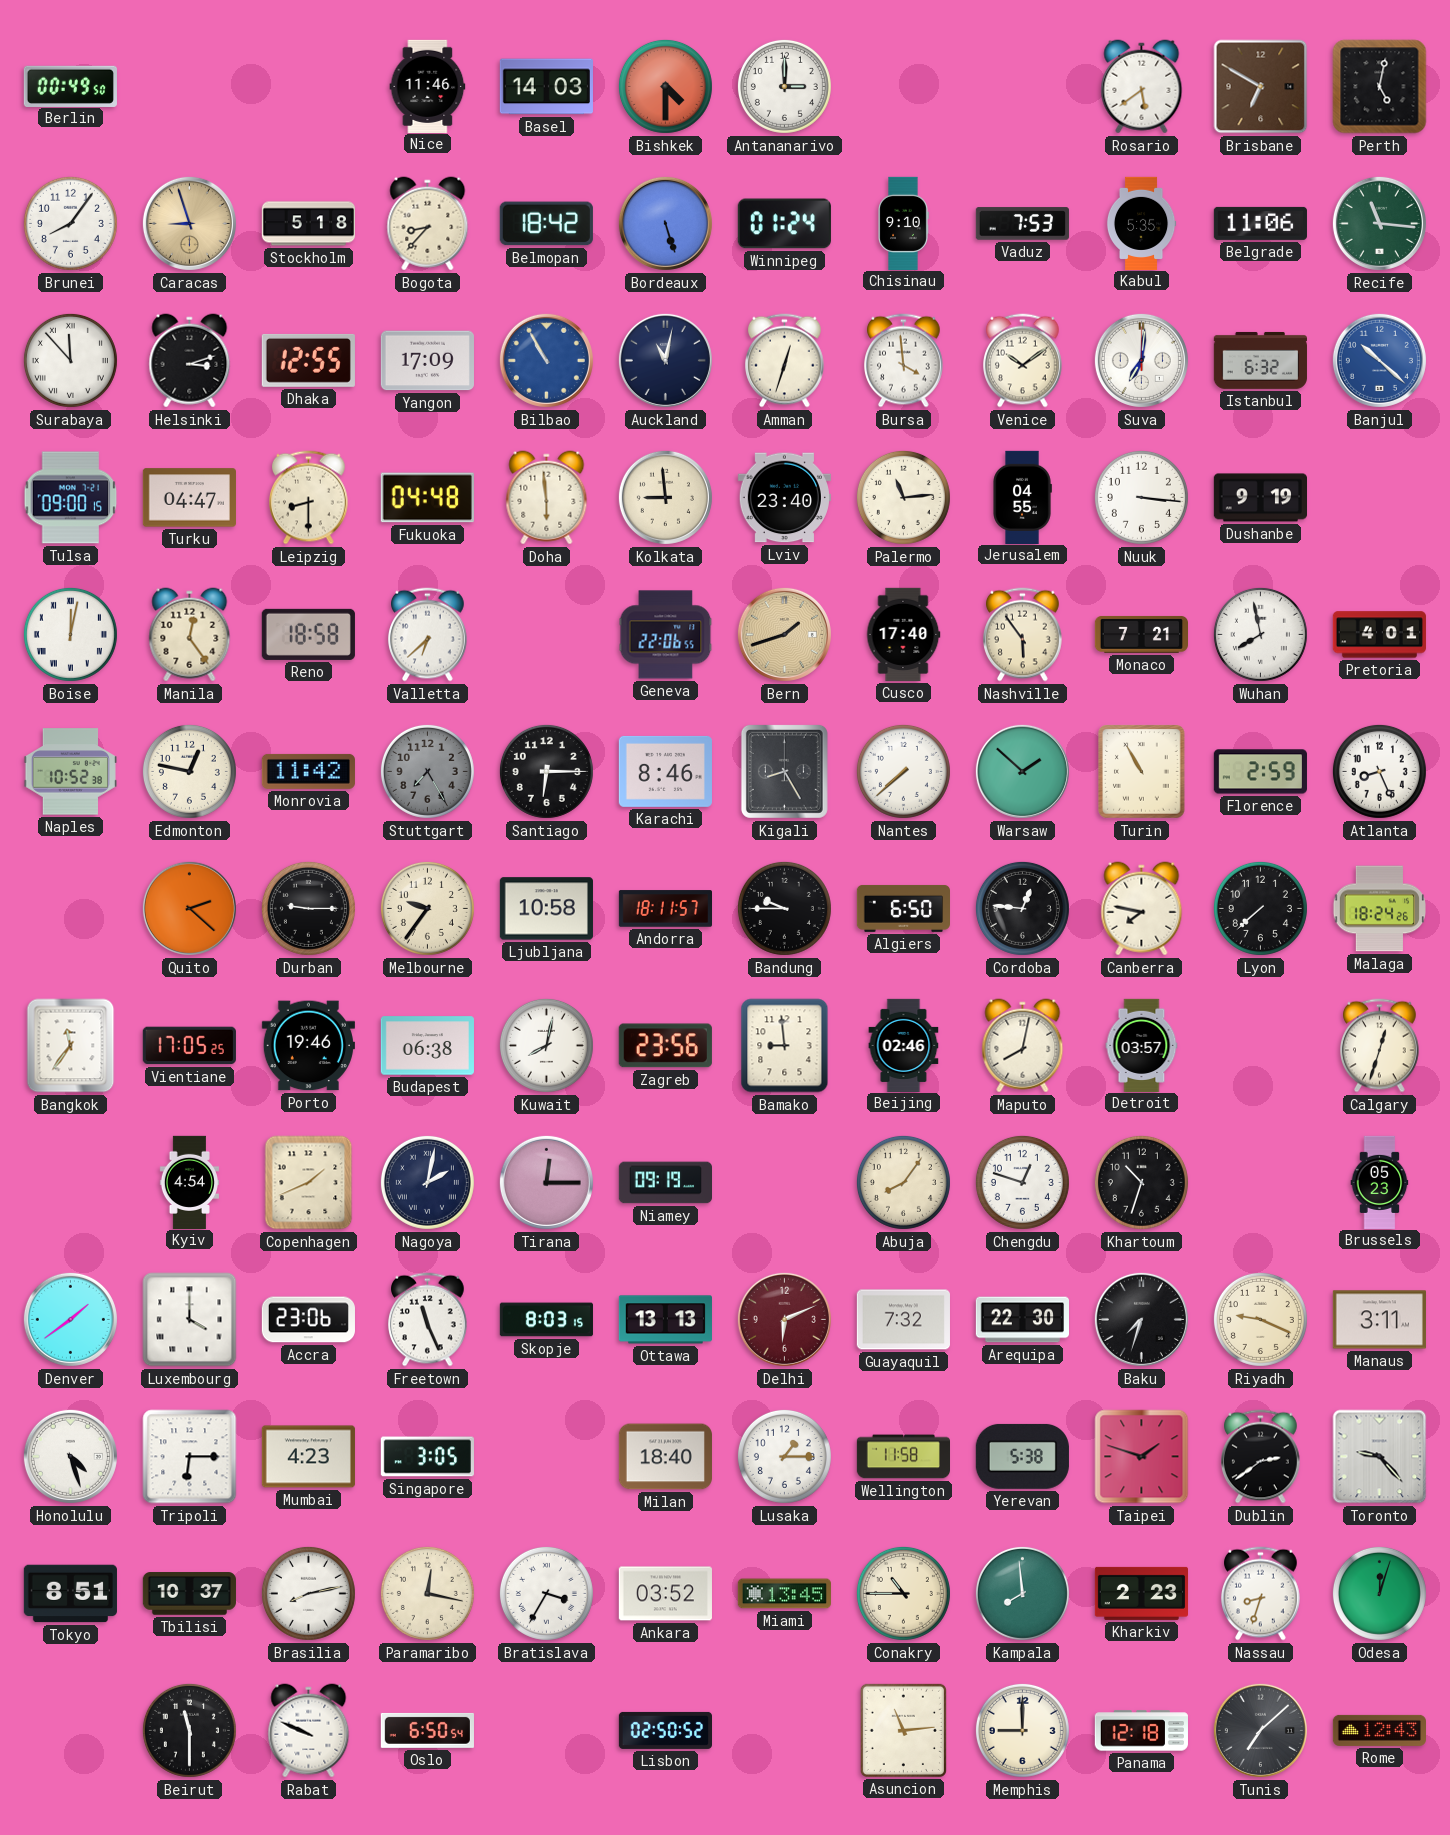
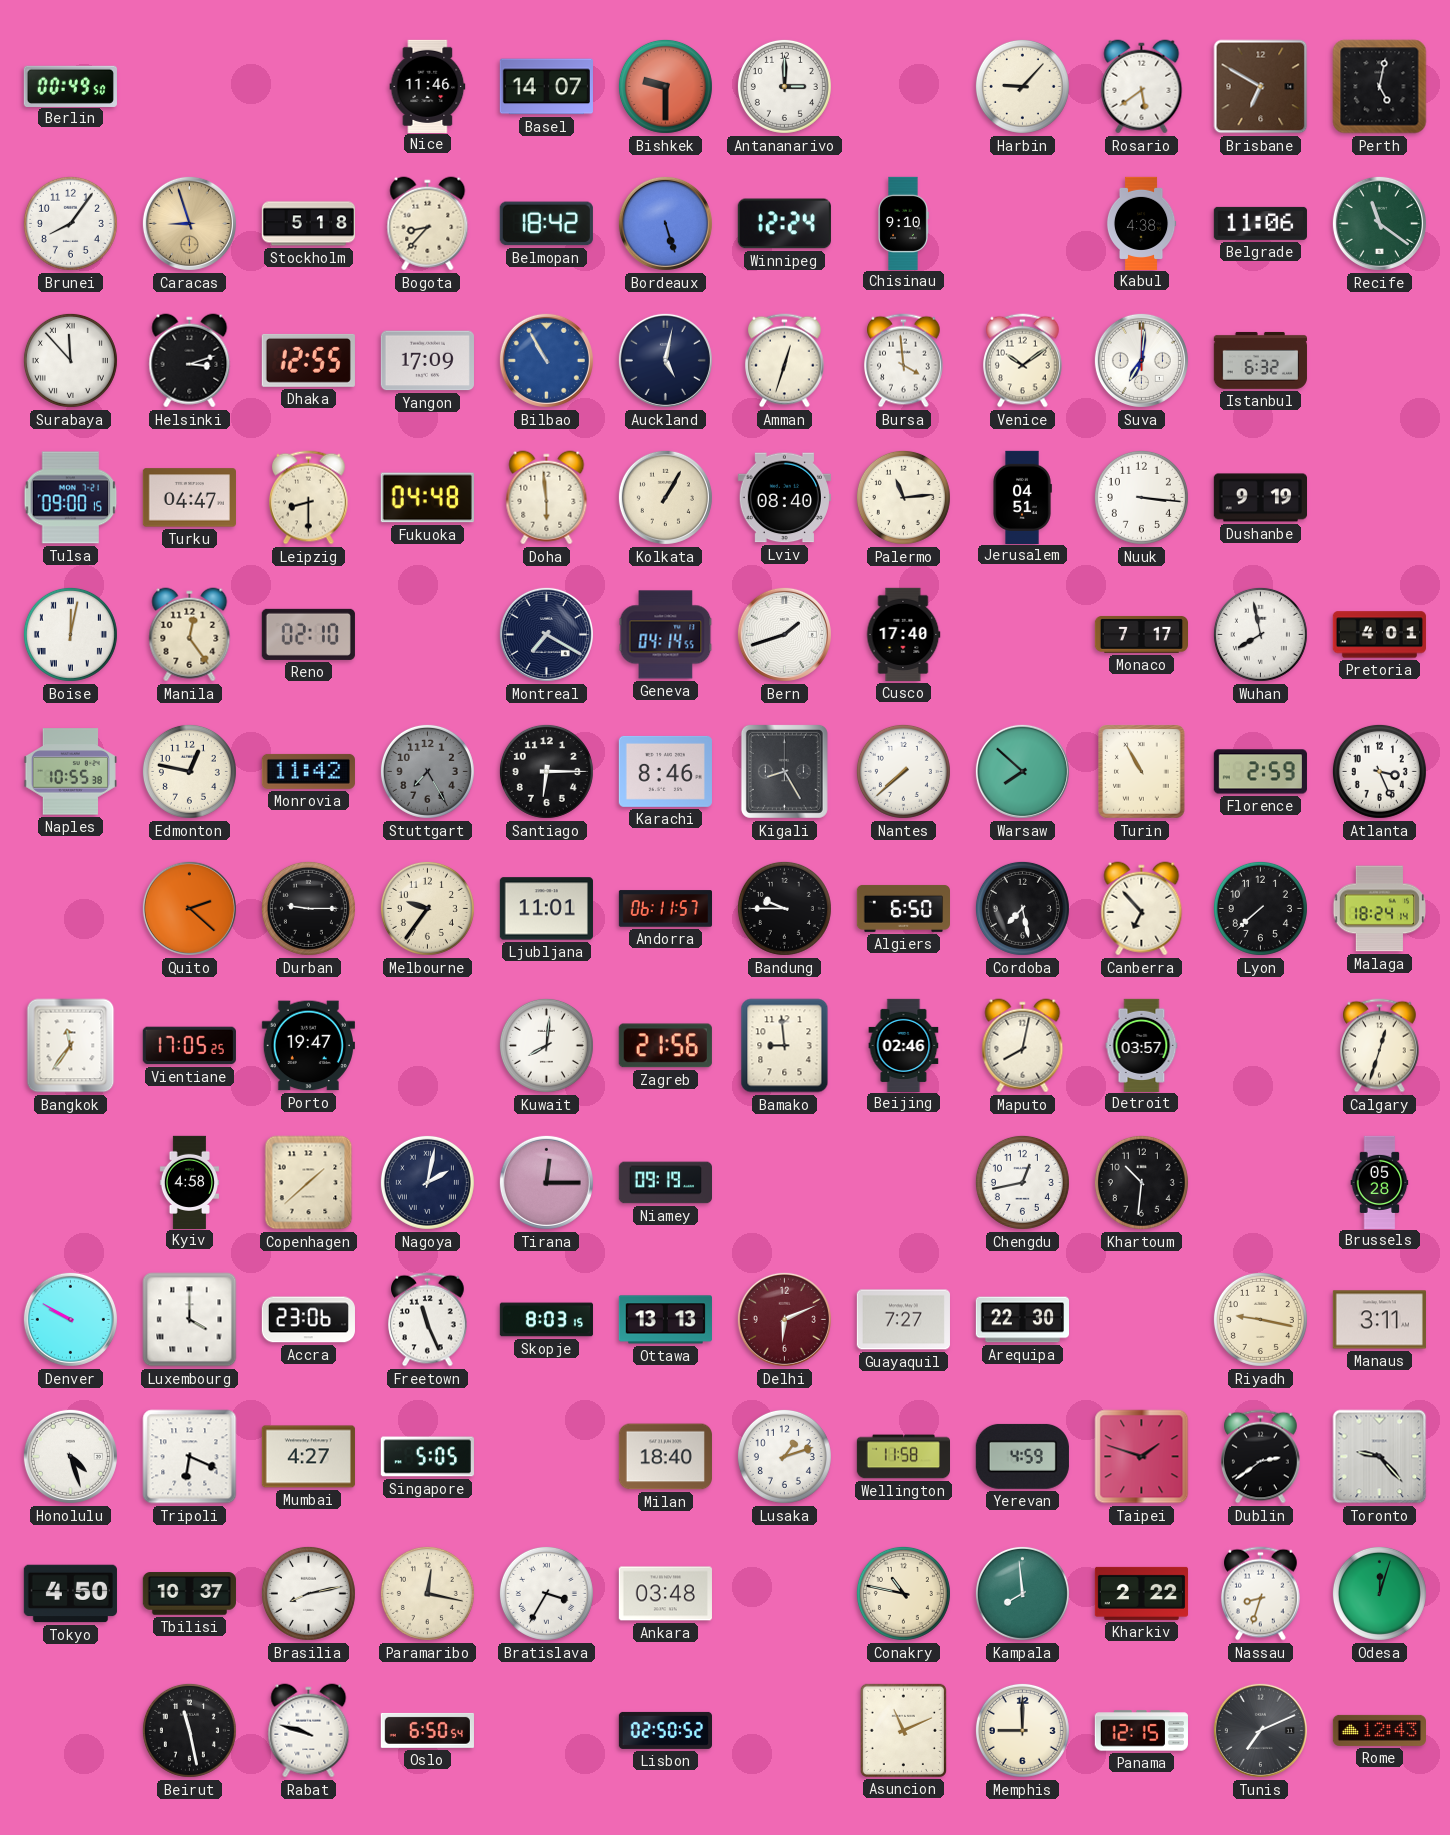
Basel: 14:03 -> 14:07 (546, 87)
Bishkek: 4:30 -> 9:30 (665, 86)
Harbin: none -> 9:07 (1022, 86)
Winnipeg: 01:24 -> 12:24 (784, 224)
Vaduz: 7:53 -> none (1022, 224)
Kabul: 5:35 -> 4:38 (1141, 223)
Recife: 11:16 -> 11:21 (1379, 223)
Auckland: 11:02 -> 5:02 (665, 360)
Banjul: 10:22 -> none (1379, 360)
Kolkata: 8:59 -> 1:05 (665, 497)
Lviv: 23:40 -> 08:40 (784, 498)
Jerusalem: 04:55 -> 04:51 (1022, 497)
Reno: 18:58 -> 02:10 (308, 634)
Valletta: 6:38 -> none (428, 635)
Montreal: none -> 7:20 (546, 634)
Geneva: 22:06 -> 04:14 (666, 635)
Bern dial: champagne -> white (784, 634)
Nashville: 5:54 -> none (1023, 635)
Monaco: 7:21 -> 7:17 (1141, 634)
Naples: 10:52 -> 10:55 (70, 772)
Warsaw: 1:52 -> 7:52 (1022, 771)
Atlanta: 8:26 -> 3:26 (1379, 771)
Ljubljana: 10:58 -> 11:01 (546, 909)
Andorra: 18:11 -> 06:11 (665, 909)
Cordoba: 12:46 -> 7:28 (1022, 908)
Canberra: 7:47 -> 6:53 (1142, 909)
Malaga: 18:24:26 -> 18:24:14 (1379, 909)
Porto: 19:46 -> 19:47 (308, 1046)
Budapest: 06:38 -> none (427, 1046)
Kuwait: 8:02 -> 8:01 (546, 1045)
Zagreb: 23:56 -> 21:56 (665, 1046)
Kyiv: 4:54 -> 4:58 (189, 1182)
Copenhagen: 1:41 -> 1:38 (309, 1183)
Abuja: 8:06 -> none (903, 1182)
Chengdu: 12:48 -> 12:43 (1022, 1182)
Khartoum: 10:33 -> 10:31 (1141, 1182)
Brussels: 05:23 -> 05:28 (1380, 1182)
Denver: 1:39 -> 9:50 (70, 1319)
Guayaquil: 7:32 -> 7:27 (903, 1320)
Baku: 7:33 -> none (1141, 1319)
Riyadh: 9:19 -> 9:17 (1260, 1319)
Tripoli: 6:15 -> 6:19 (190, 1457)
Mumbai: 4:23 -> 4:27 (308, 1457)
Singapore: 3:05 -> 5:05 (427, 1457)
Lusaka: 1:15 -> 1:12 (784, 1456)
Yerevan: 5:38 -> 4:59 (1022, 1456)
Tokyo: 8:51 -> 4:50 (70, 1594)
Ankara: 03:52 -> 03:48 (665, 1594)
Miami: 13:45 -> none (784, 1594)
Conakry: 10:45 -> 10:47 (903, 1593)
Kharkiv: 2:23 -> 2:22 (1141, 1593)
Beirut: 11:30 -> 11:28 (189, 1730)
Rabat: 9:49 -> 9:48 (309, 1731)
Asuncion: 11:14 -> 11:11 (903, 1730)
Panama: 12:18 -> 12:15 (1141, 1731)
Tunis: 7:08 -> 7:11 (1260, 1730)
